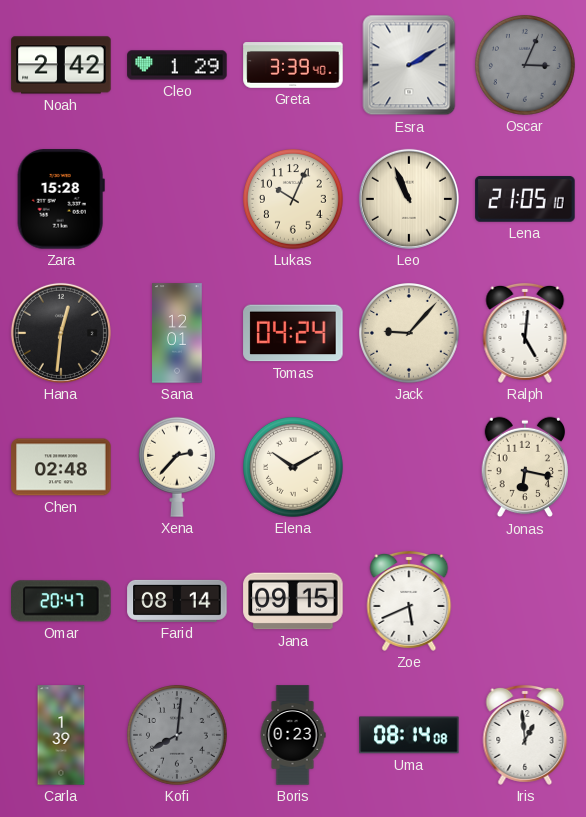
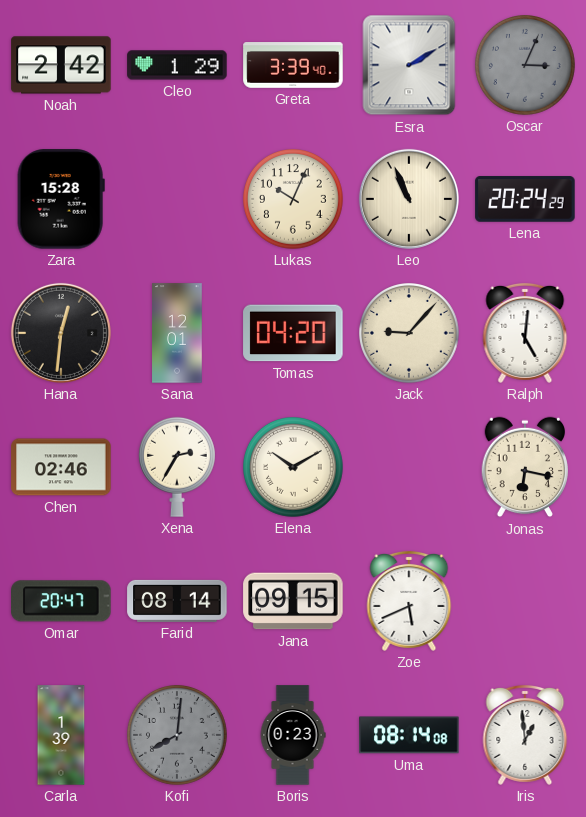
Lena: 21:05 -> 20:24 (525, 199)
Tomas: 04:24 -> 04:20 (293, 333)
Chen: 02:48 -> 02:46 (61, 467)
Xena: 2:37 -> 2:35 (177, 467)
